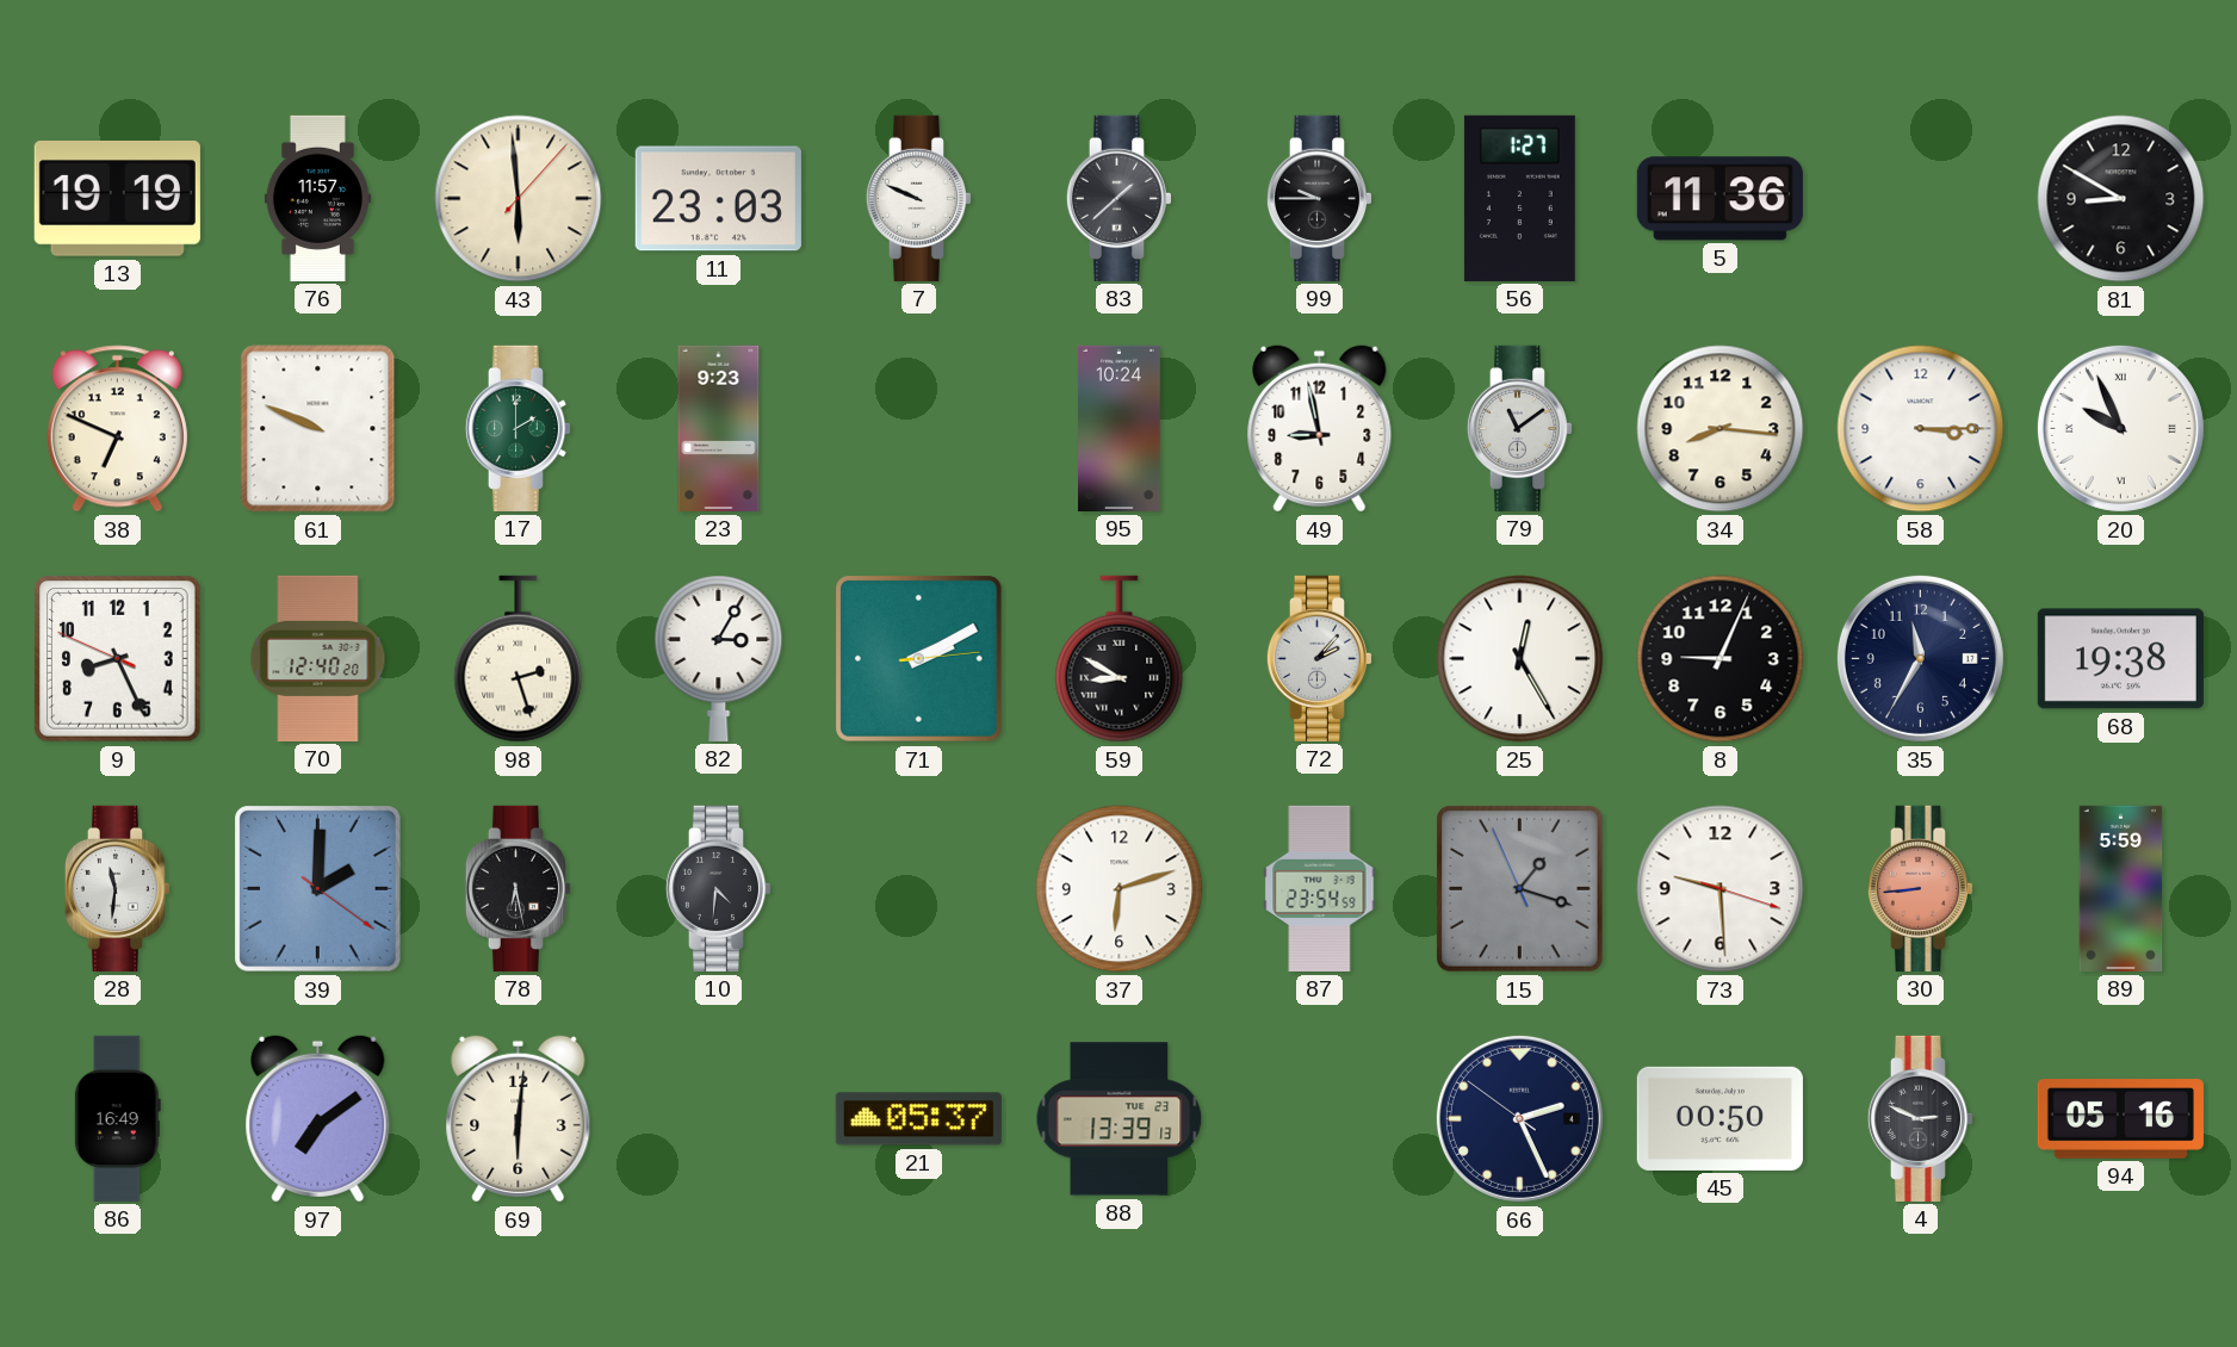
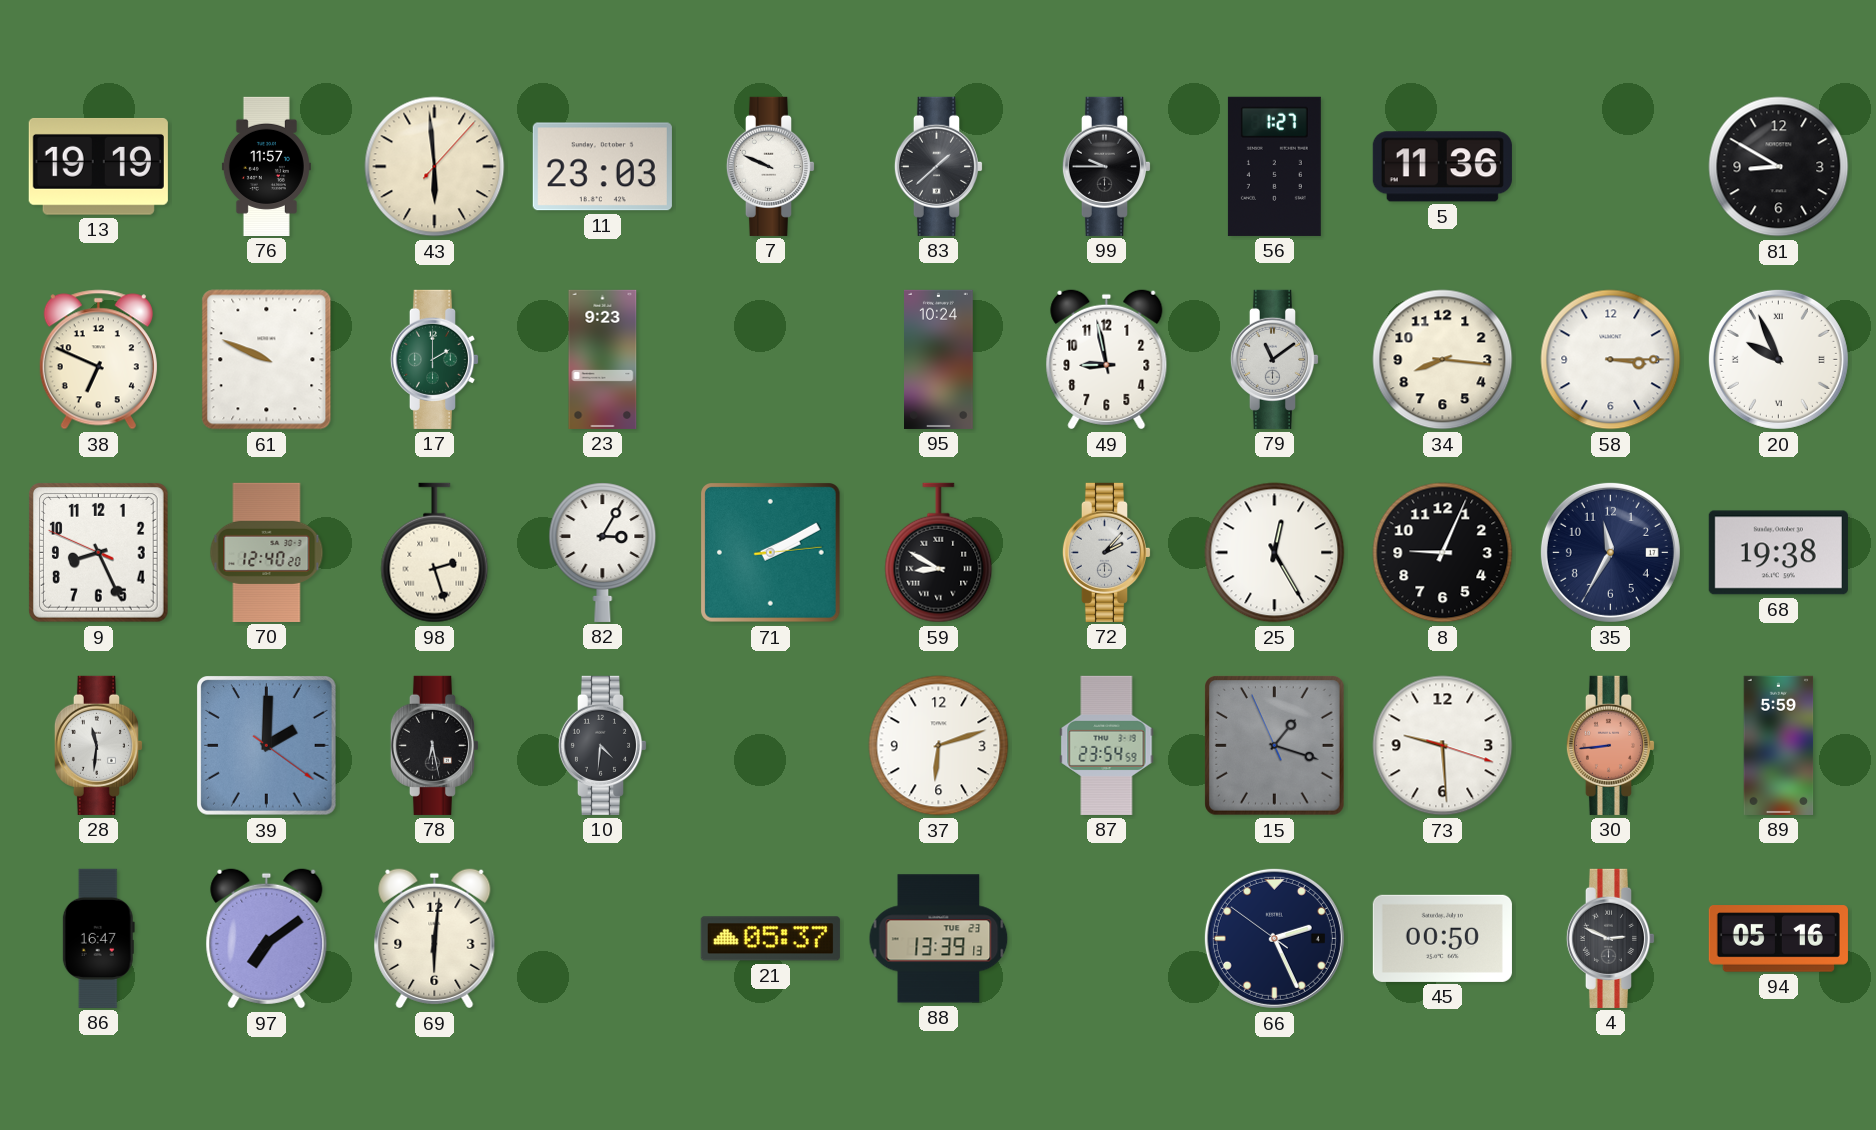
86: 16:49 -> 16:47 (98, 938)
